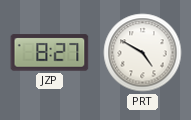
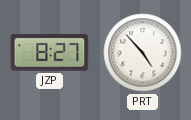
PRT: 4:50 -> 4:53 (143, 53)
